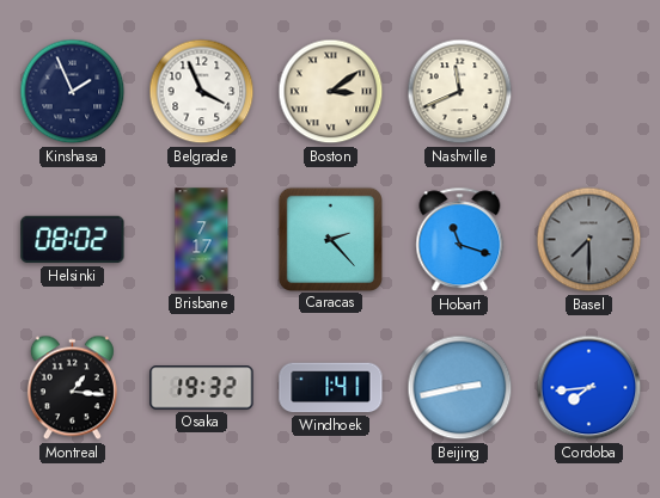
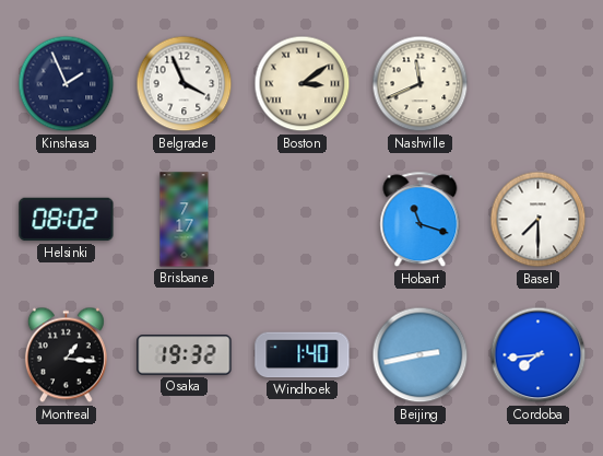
Caracas: 2:23 -> none (330, 239)
Basel dial: grey -> white (539, 220)
Windhoek: 1:41 -> 1:40 (303, 355)
